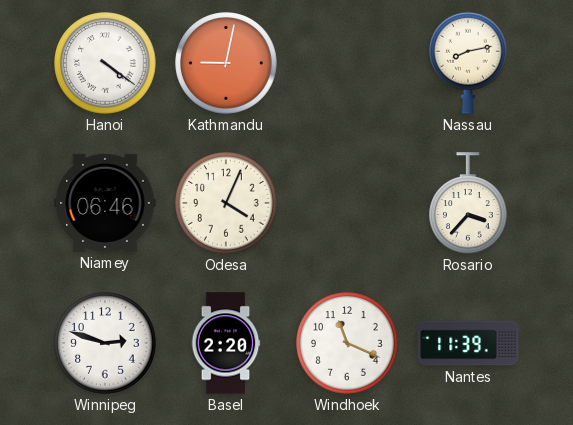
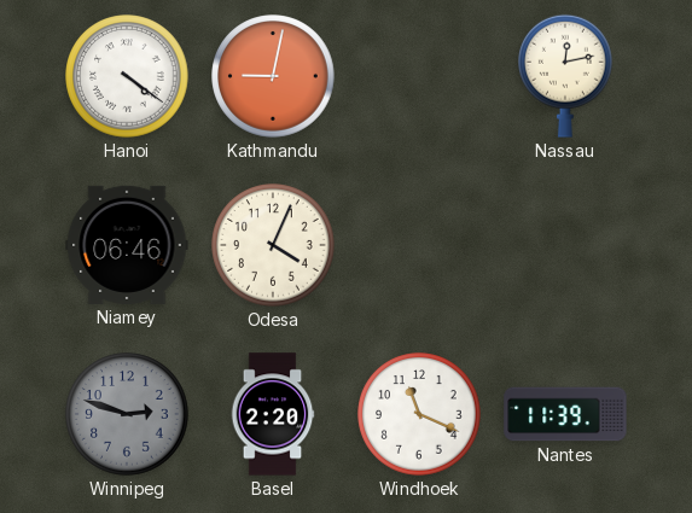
Nassau: 8:13 -> 12:13 (566, 76)
Rosario: 3:37 -> none (469, 203)
Winnipeg dial: white -> grey (127, 414)
